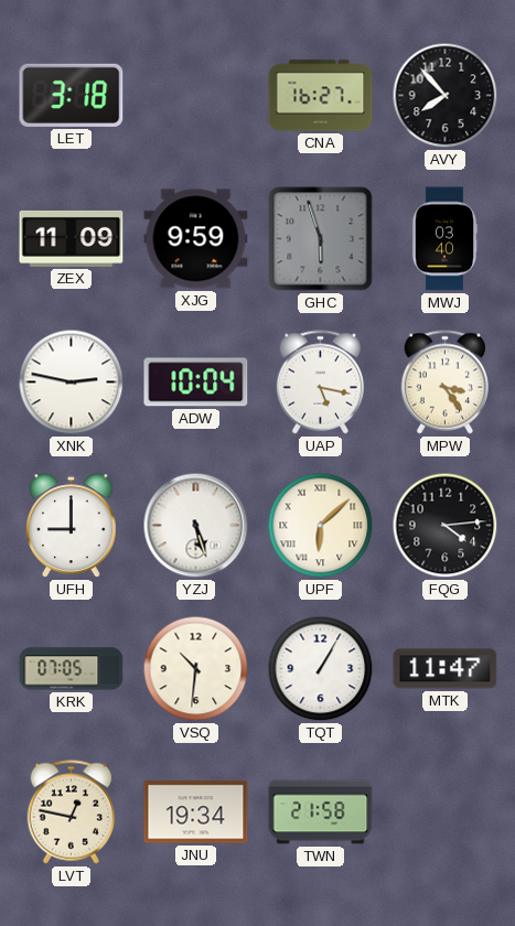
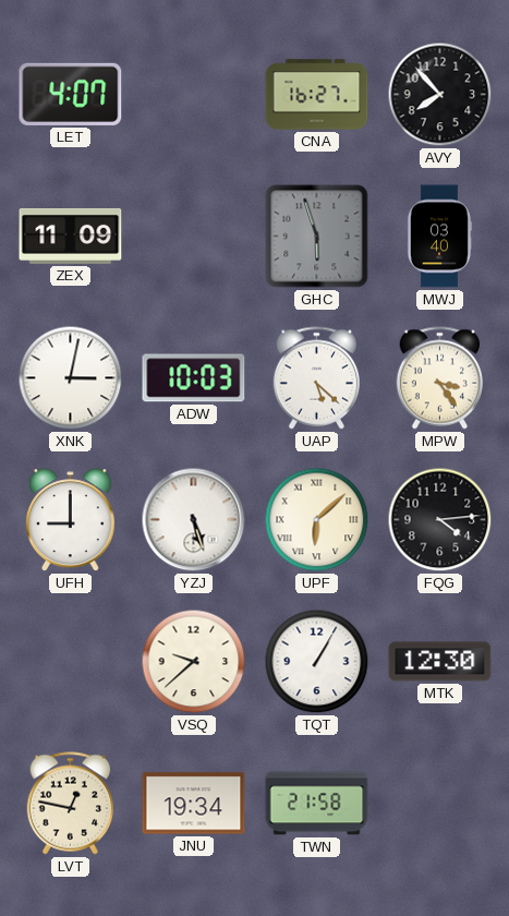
LET: 3:18 -> 4:07 (71, 94)
XJG: 9:59 -> none (196, 239)
XNK: 2:47 -> 3:02 (71, 378)
ADW: 10:04 -> 10:03 (194, 378)
UAP: 5:17 -> 5:22 (317, 378)
KRK: 07:05 -> none (72, 669)
VSQ: 10:31 -> 9:38 (194, 662)
MTK: 11:47 -> 12:30 (440, 662)
